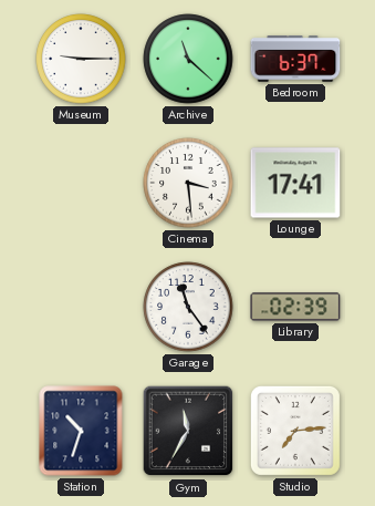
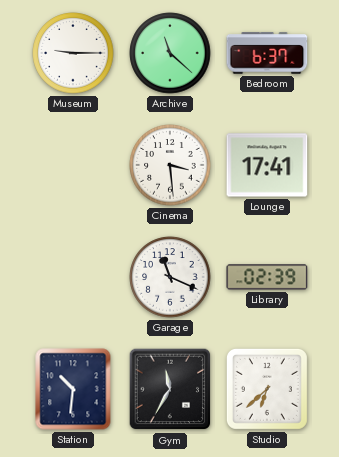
Garage: 11:24 -> 11:19 (170, 277)
Station: 10:33 -> 10:31 (73, 389)
Studio: 7:14 -> 6:38 (267, 389)
